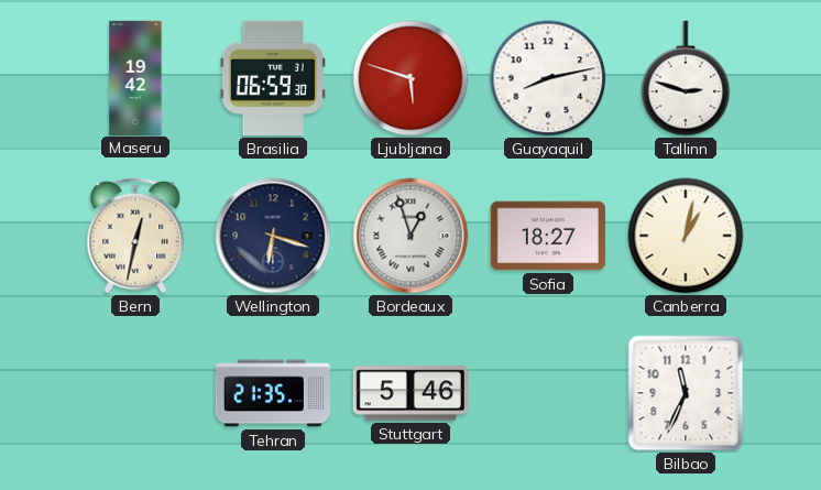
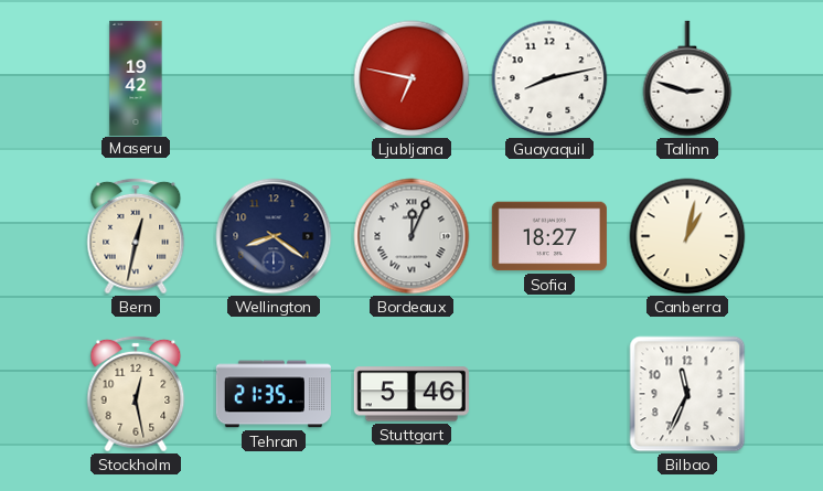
Brasilia: 06:59 -> none (272, 78)
Ljubljana: 5:48 -> 6:47 (411, 78)
Wellington: 6:18 -> 8:21 (274, 236)
Bordeaux: 12:57 -> 12:04 (411, 236)
Stockholm: none -> 12:28 (136, 394)
